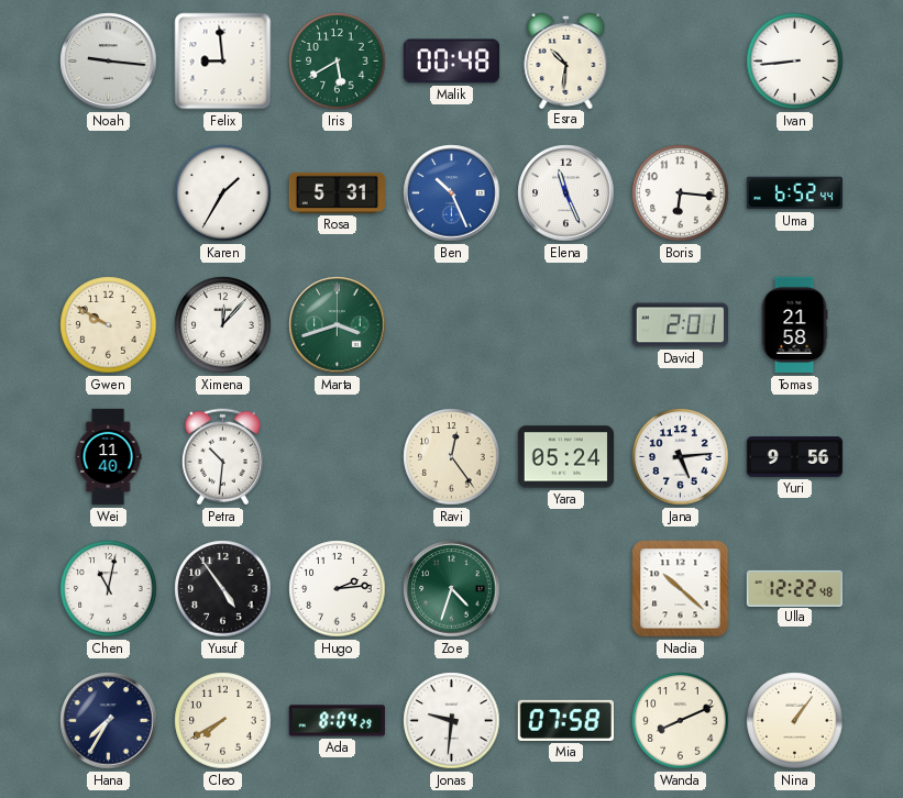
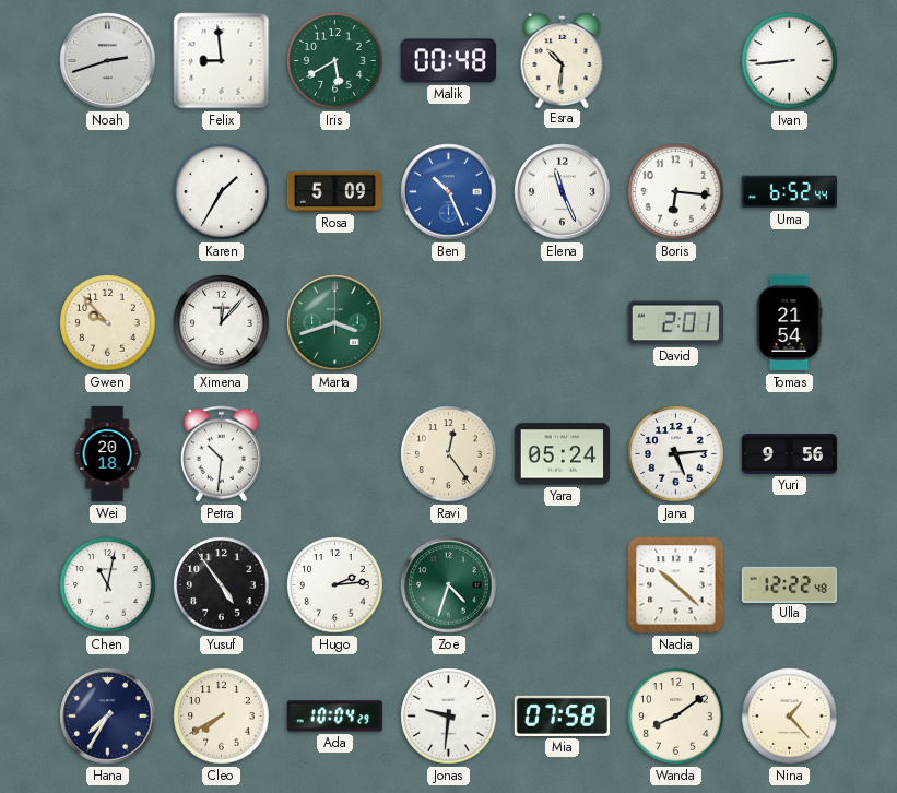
Noah: 9:16 -> 2:42 (108, 61)
Rosa: 5:31 -> 5:09 (334, 191)
Gwen: 9:50 -> 9:53 (108, 323)
Tomas: 21:58 -> 21:54 (789, 323)
Wei: 11:40 -> 20:18 (107, 454)
Ada: 8:04 -> 10:04 (334, 717)
Wanda: 8:11 -> 8:09 (676, 717)
Nina: 1:06 -> 1:23 (790, 717)
